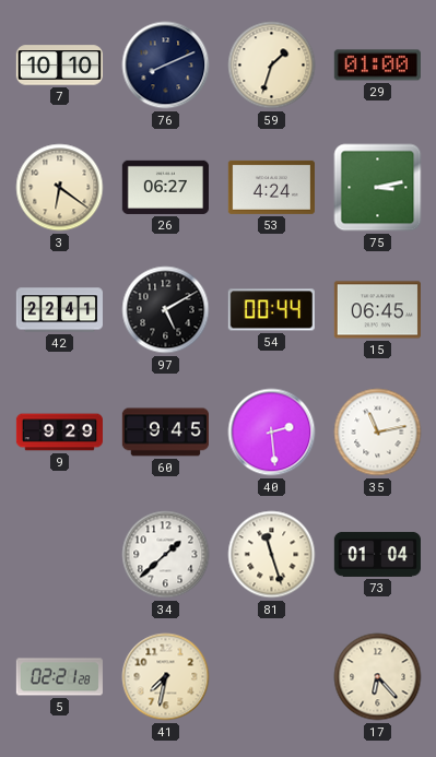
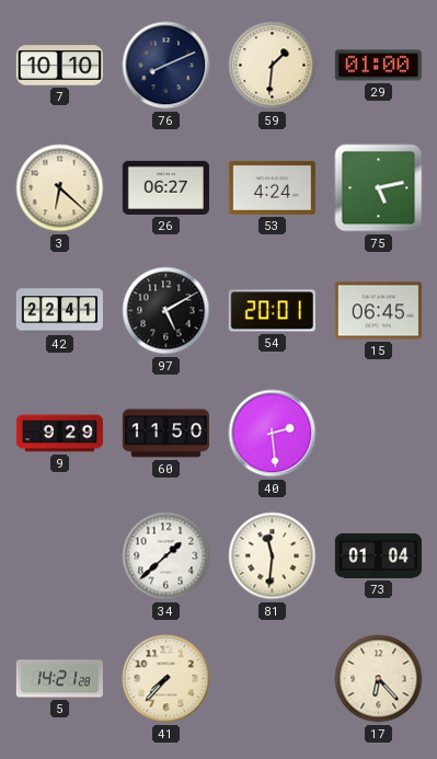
59: 1:33 -> 1:31 (273, 66)
3: 6:21 -> 6:22 (60, 188)
75: 3:13 -> 5:13 (379, 188)
54: 00:44 -> 20:01 (272, 311)
60: 9:45 -> 11:50 (165, 434)
35: 11:13 -> none (378, 433)
81: 11:27 -> 11:31 (273, 556)
5: 02:21 -> 14:21 (59, 679)
41: 7:32 -> 7:37 (166, 679)
